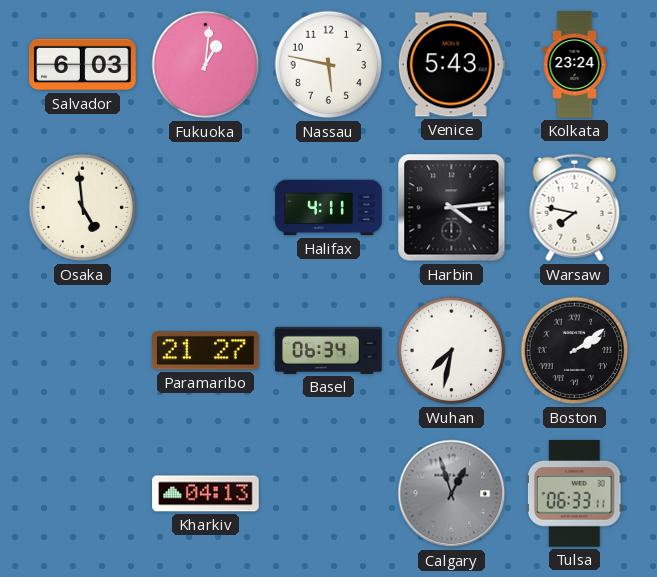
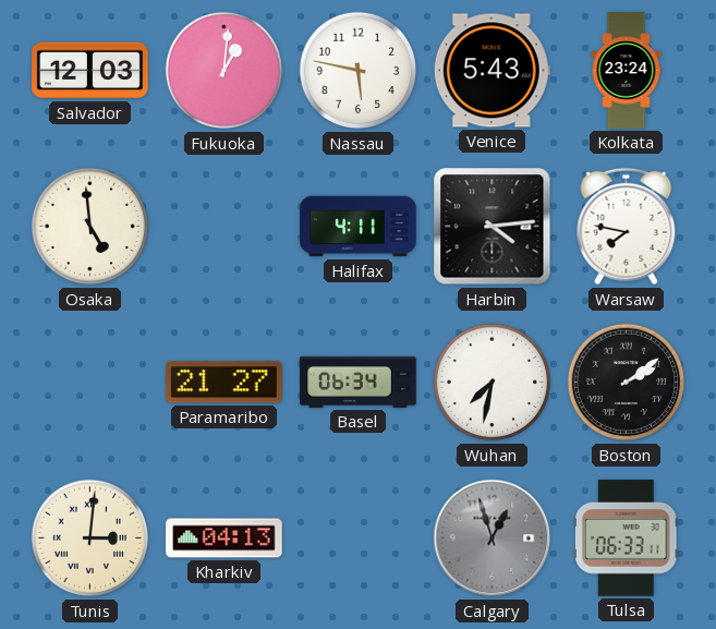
Salvador: 6:03 -> 12:03 (90, 71)
Tunis: none -> 3:01 (90, 539)
